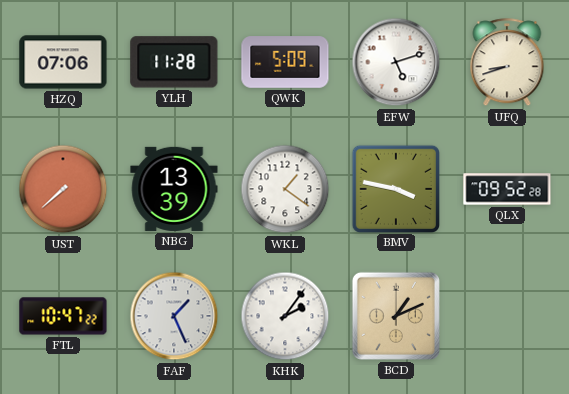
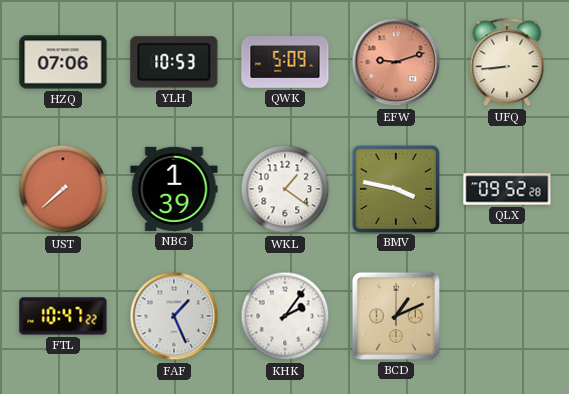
YLH: 11:28 -> 10:53 (174, 62)
EFW: 5:12 -> 9:12 (396, 62)
EFW dial: white -> salmon (396, 62)
UFQ: 8:42 -> 8:44 (507, 63)
NBG: 13:39 -> 1:39 (174, 189)
